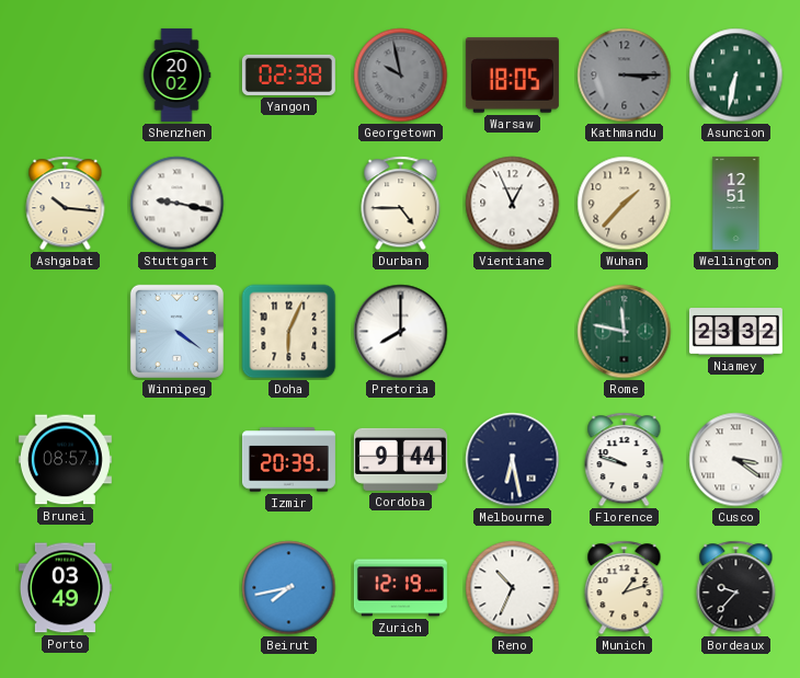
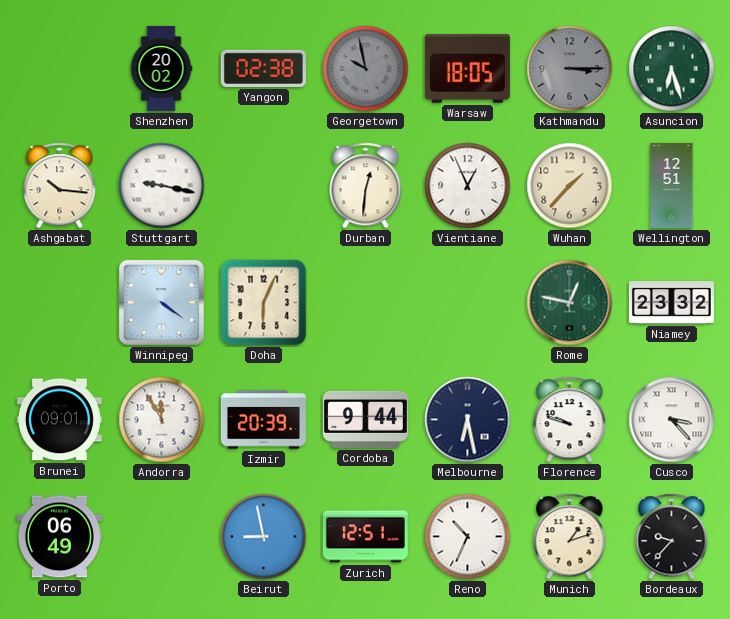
Asuncion: 6:32 -> 6:27 (672, 69)
Durban: 4:45 -> 12:31 (366, 186)
Pretoria: 8:00 -> none (401, 332)
Rome: 11:47 -> 12:47 (570, 303)
Brunei: 08:57 -> 09:01 (59, 420)
Andorra: none -> 11:55 (162, 420)
Cusco: 3:21 -> 3:23 (672, 420)
Porto: 03:49 -> 06:49 (59, 537)
Beirut: 7:43 -> 8:58 (264, 537)
Zurich: 12:19 -> 12:51 (365, 537)
